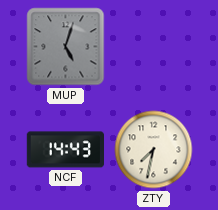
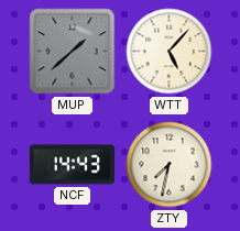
MUP: 5:03 -> 1:38 (73, 52)
WTT: none -> 5:07 (170, 52)
